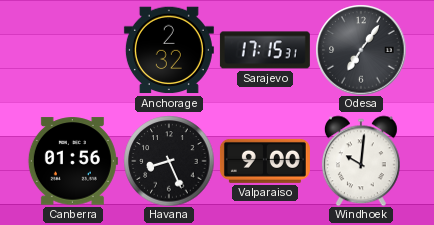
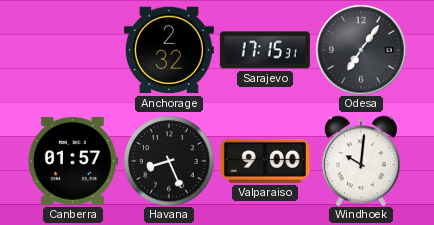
Canberra: 01:56 -> 01:57 (73, 161)
